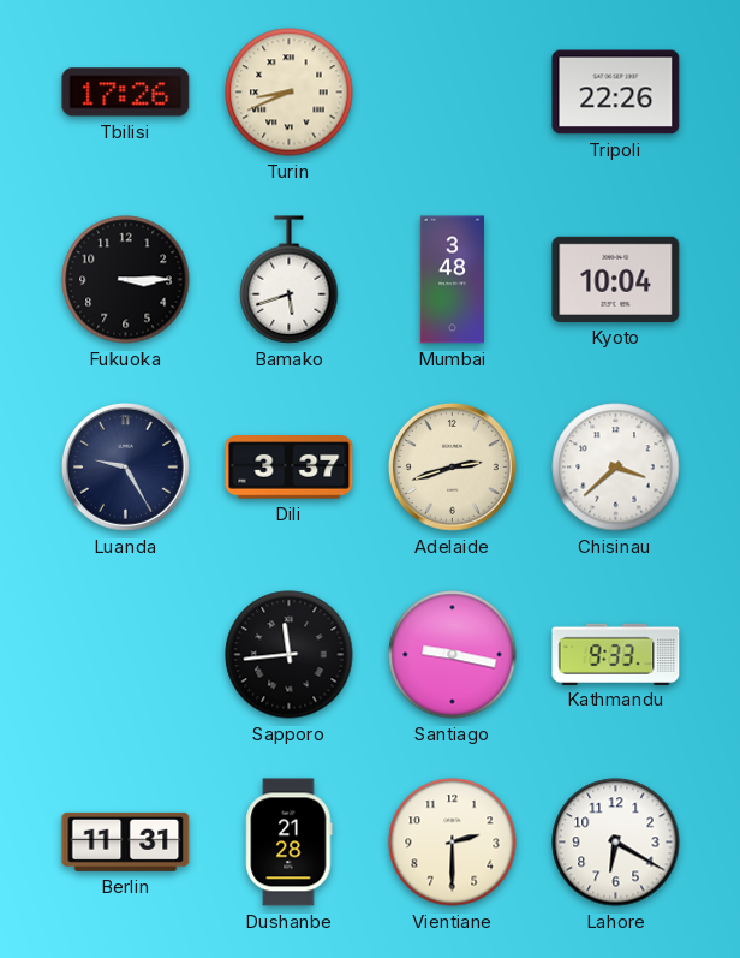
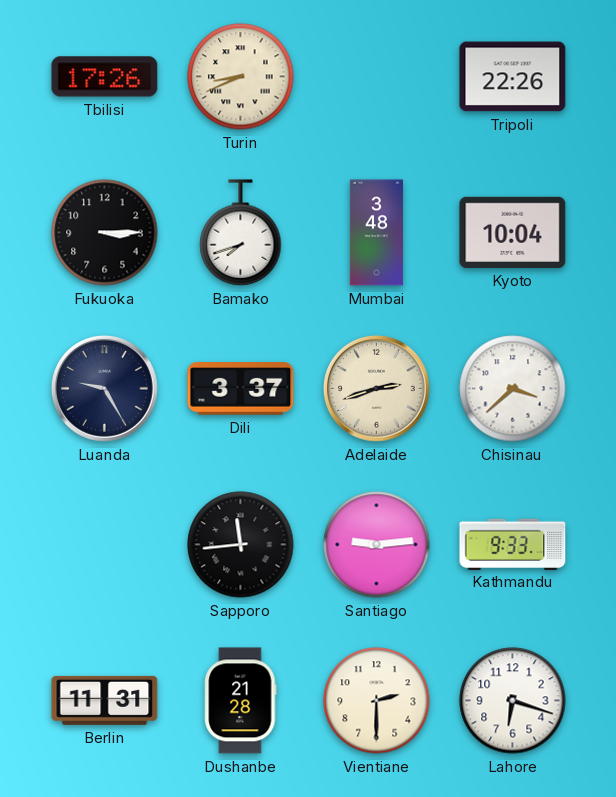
Bamako: 5:42 -> 7:42 (241, 233)
Santiago: 9:17 -> 9:14 (377, 545)
Lahore: 6:20 -> 6:18 (513, 701)
